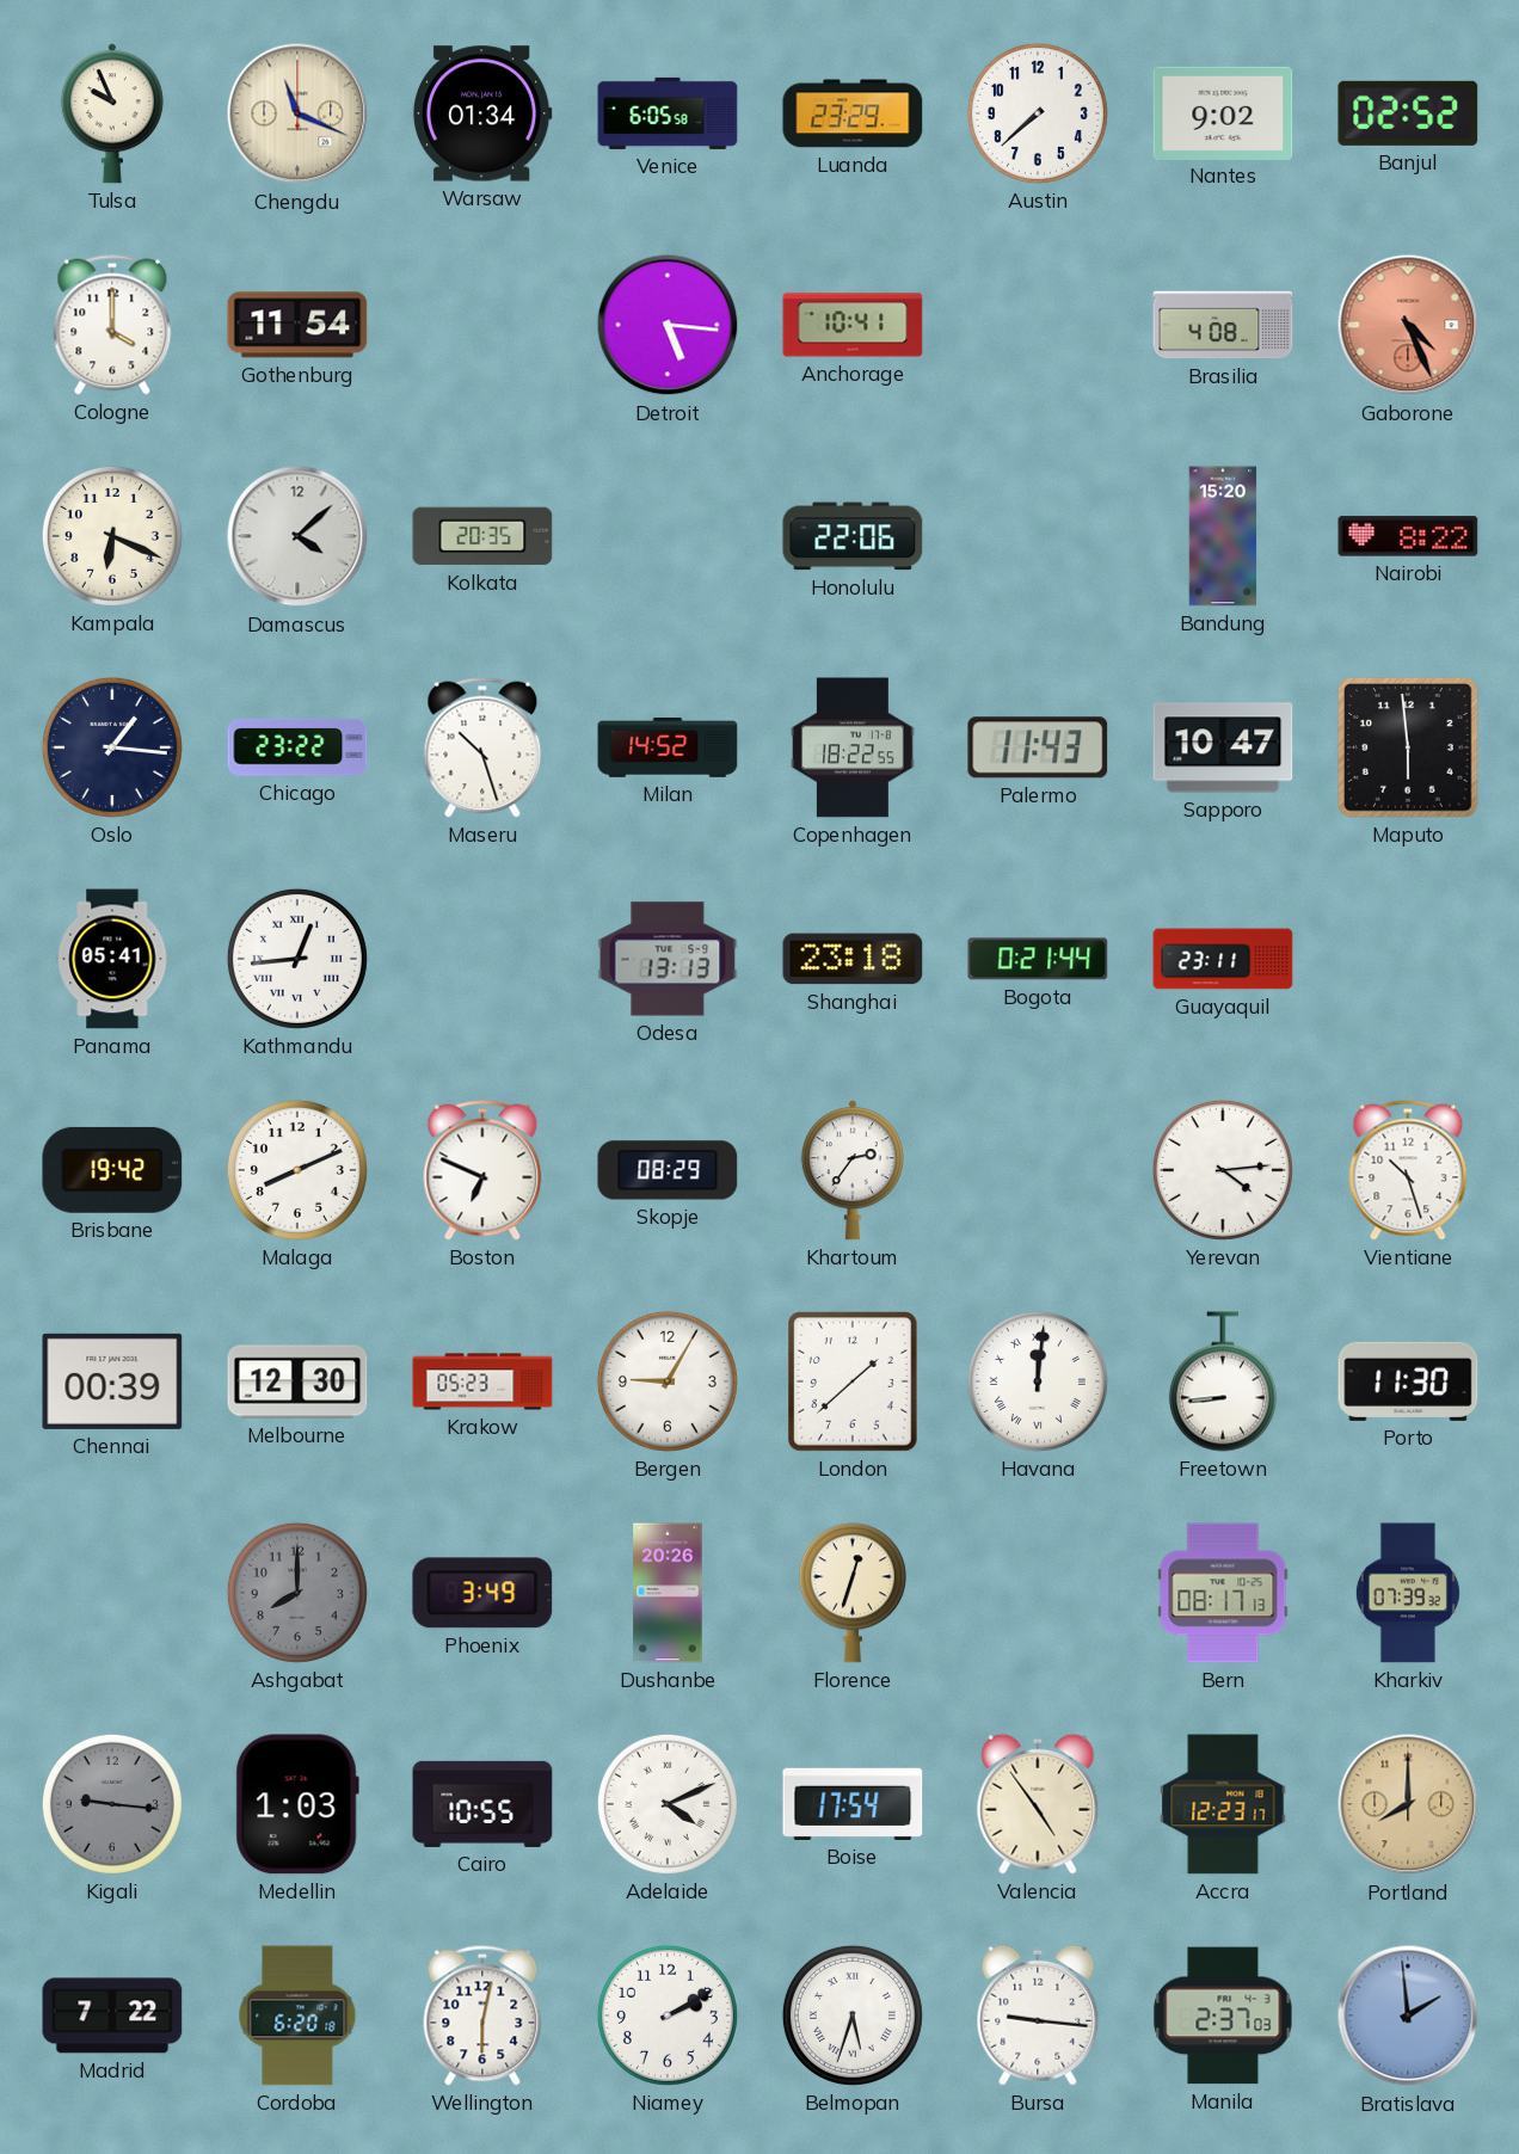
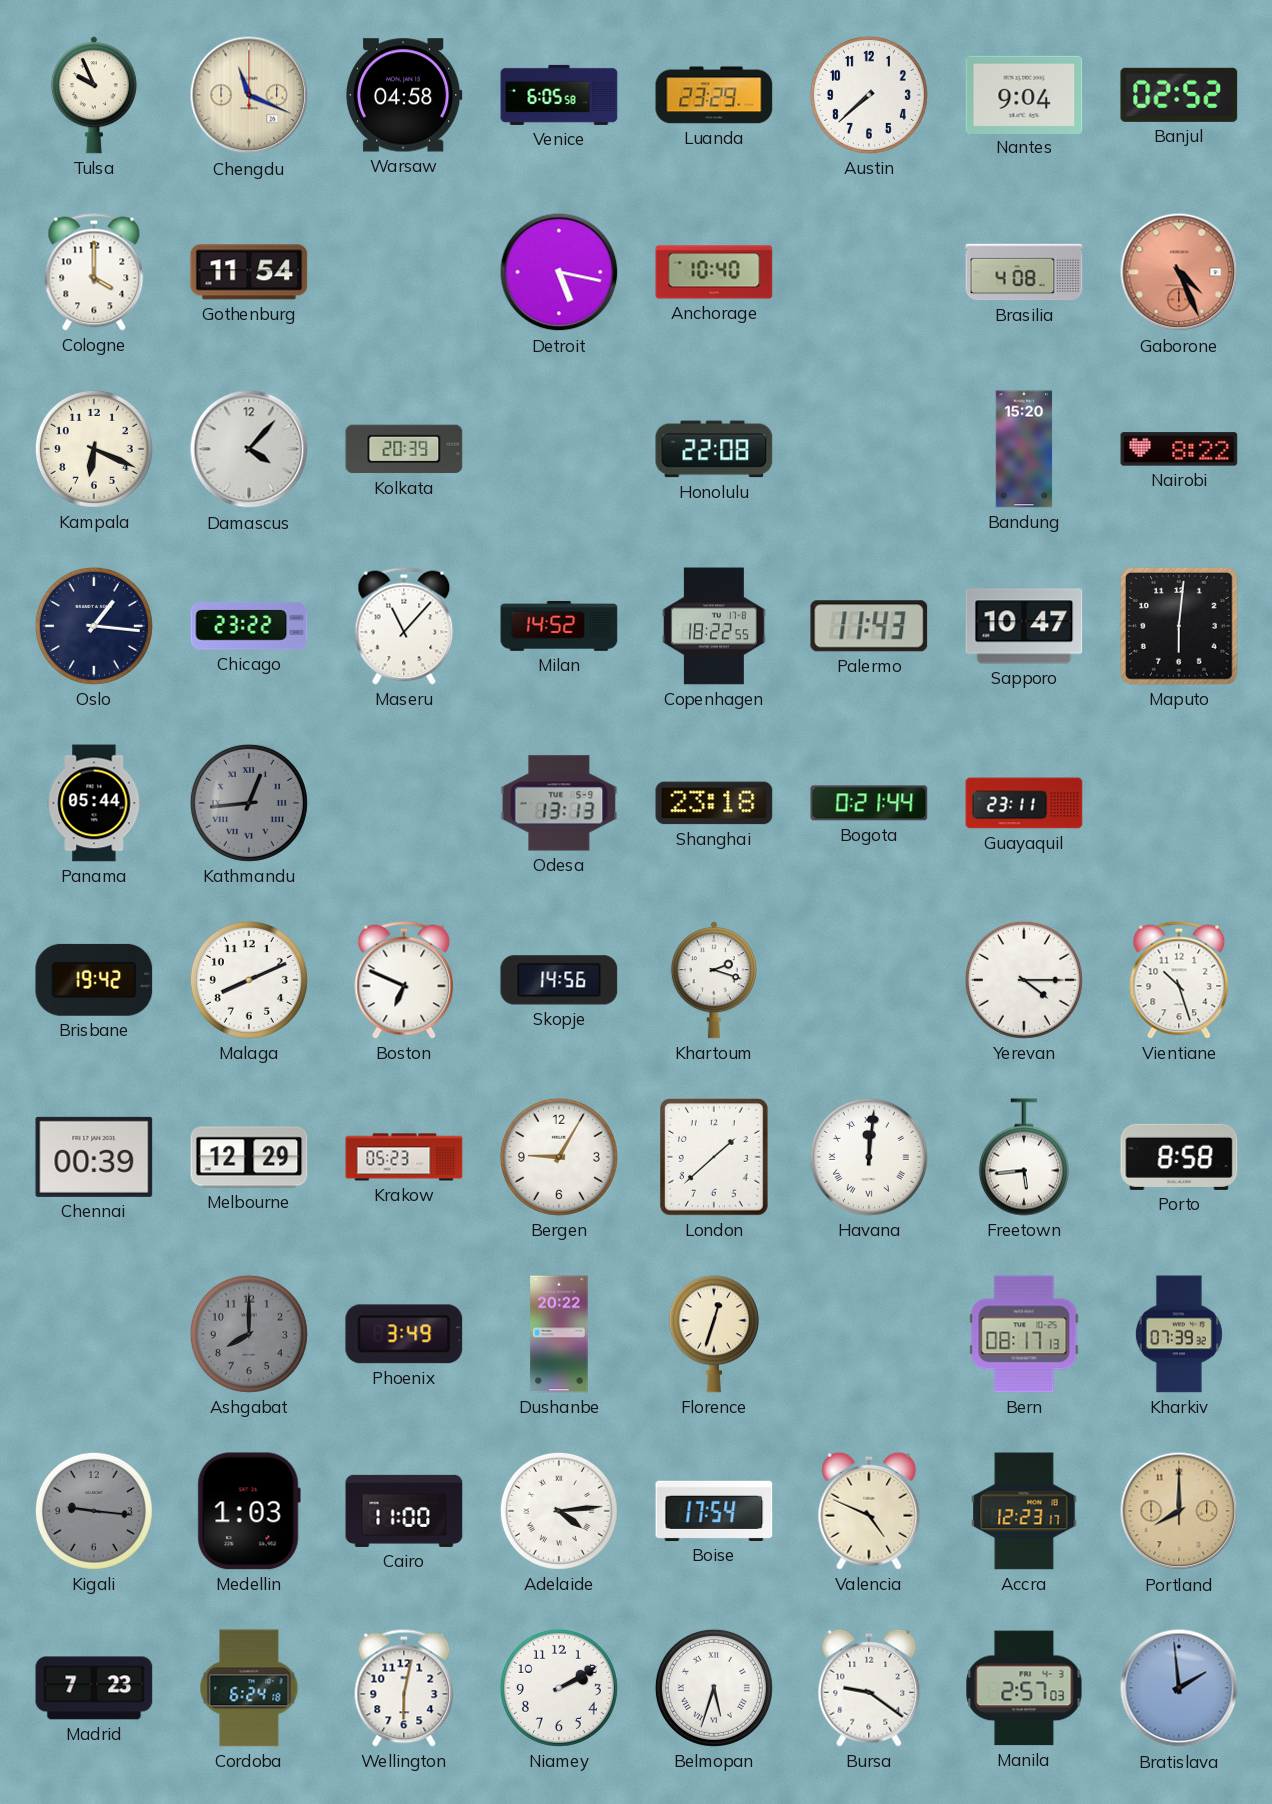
Warsaw: 01:34 -> 04:58 (404, 95)
Nantes: 9:02 -> 9:04 (1024, 94)
Detroit: 5:16 -> 5:17 (559, 272)
Anchorage: 10:41 -> 10:40 (714, 272)
Damascus: 4:08 -> 4:07 (249, 449)
Kolkata: 20:35 -> 20:39 (404, 449)
Honolulu: 22:06 -> 22:08 (714, 449)
Maseru: 10:27 -> 11:07 (404, 626)
Maputo: 5:59 -> 6:01 (1180, 627)
Panama: 05:41 -> 05:44 (94, 803)
Kathmandu dial: white -> grey (249, 803)
Skopje: 08:29 -> 14:56 (559, 980)
Khartoum: 2:36 -> 2:18 (714, 980)
Yerevan: 4:14 -> 4:15 (1024, 980)
Melbourne: 12:30 -> 12:29 (249, 1157)
Freetown: 8:44 -> 5:44 (1024, 1157)
Porto: 11:30 -> 8:58 (1179, 1157)
Dushanbe: 20:26 -> 20:22 (559, 1334)
Cairo: 10:55 -> 11:00 (404, 1511)
Adelaide: 4:11 -> 4:14 (559, 1511)
Valencia: 4:54 -> 4:49 (869, 1511)
Madrid: 7:22 -> 7:23 (94, 1688)
Cordoba: 6:20 -> 6:24 (249, 1688)
Bursa: 9:16 -> 9:21 (869, 1688)
Manila: 2:37 -> 2:57 (1024, 1688)
